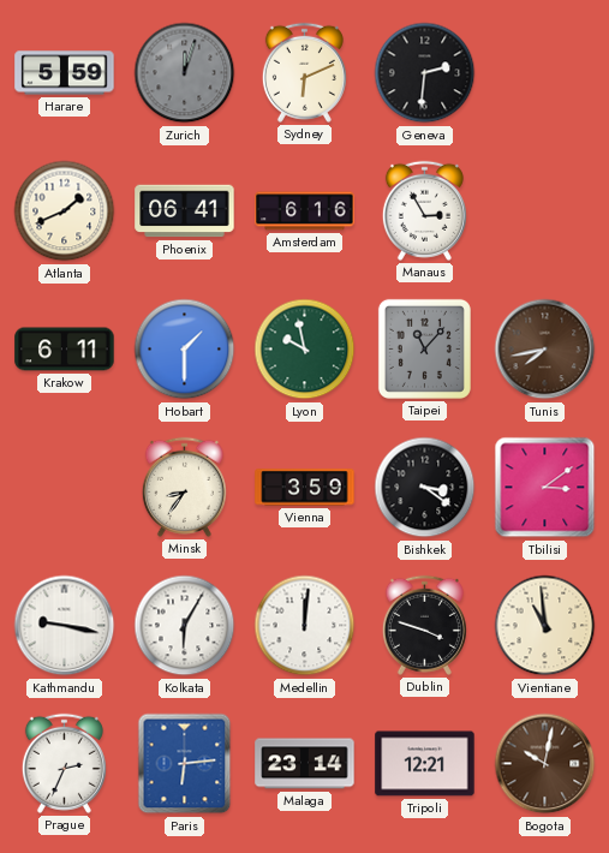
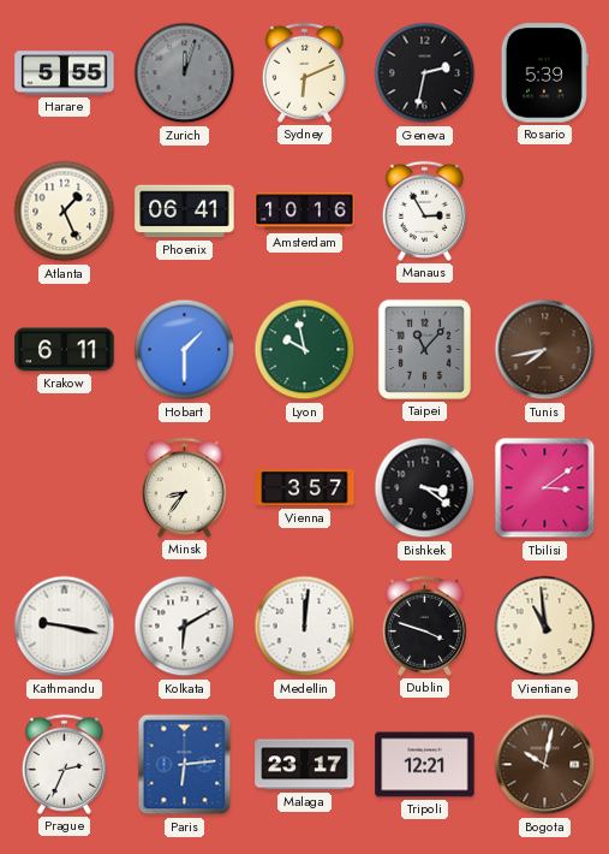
Harare: 5:59 -> 5:55 (65, 73)
Geneva: 2:31 -> 2:32 (425, 73)
Rosario: none -> 5:39 (544, 73)
Atlanta: 1:41 -> 1:26 (65, 212)
Amsterdam: 6:16 -> 10:16 (305, 212)
Vienna: 3:59 -> 3:57 (305, 488)
Kolkata: 6:05 -> 6:10 (185, 627)
Malaga: 23:14 -> 23:17 (305, 765)
